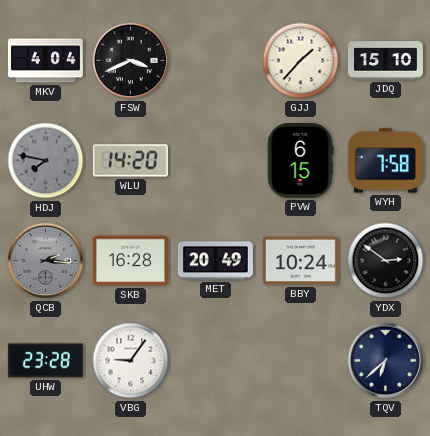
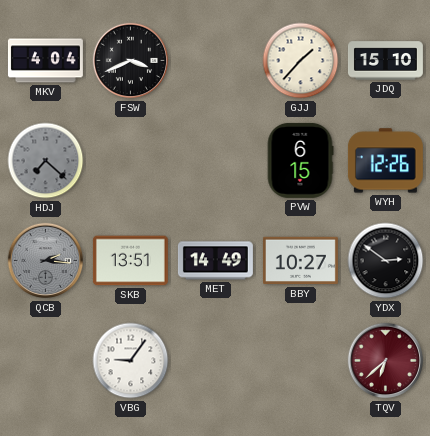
HDJ: 7:47 -> 7:22 (46, 161)
WLU: 14:20 -> none (130, 161)
WYH: 7:58 -> 12:26 (385, 161)
SKB: 16:28 -> 13:51 (130, 261)
MET: 20:49 -> 14:49 (215, 261)
BBY: 10:24 -> 10:27 (300, 261)
UHW: 23:28 -> none (45, 361)
TQV dial: navy -> burgundy (386, 361)
